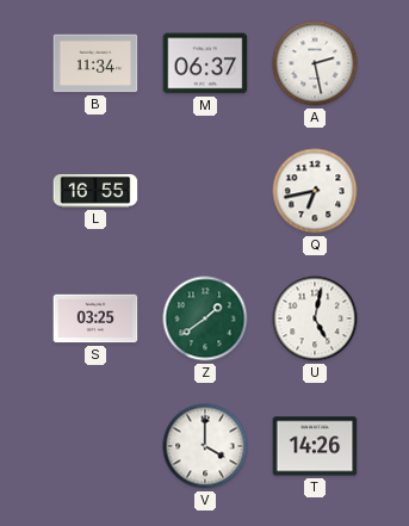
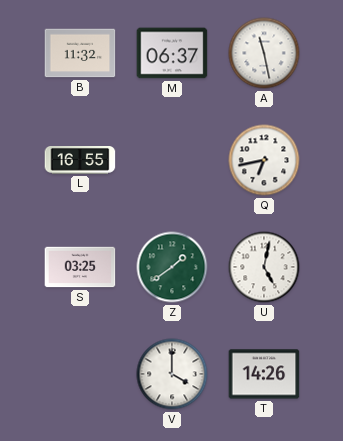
B: 11:34 -> 11:32 (80, 53)
A: 2:28 -> 11:28 (264, 53)
